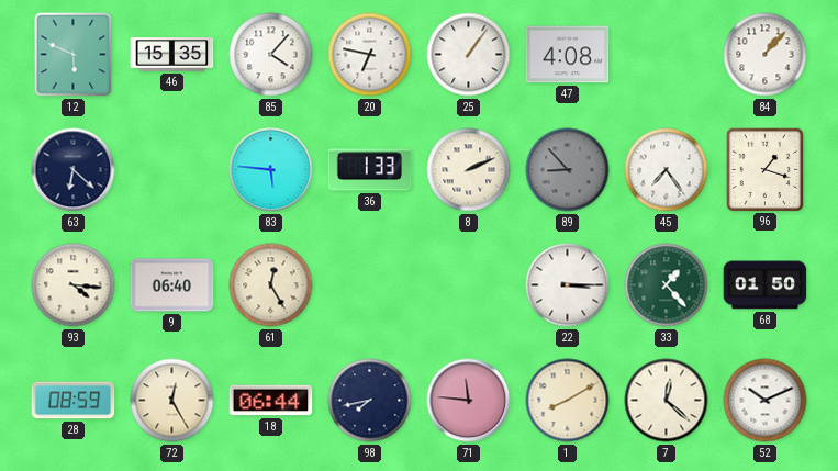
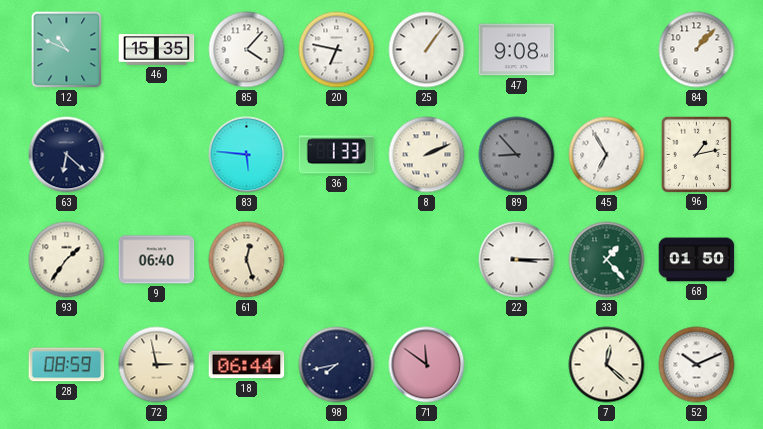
12: 5:49 -> 10:49 (67, 50)
47: 4:08 -> 9:08 (517, 50)
45: 7:24 -> 6:55 (607, 155)
96: 1:18 -> 1:13 (696, 154)
93: 4:16 -> 1:36 (67, 260)
61: 12:25 -> 12:27 (247, 260)
72: 12:25 -> 2:58 (157, 365)
71: 11:46 -> 11:51 (427, 365)
1: 8:10 -> none (568, 401)
